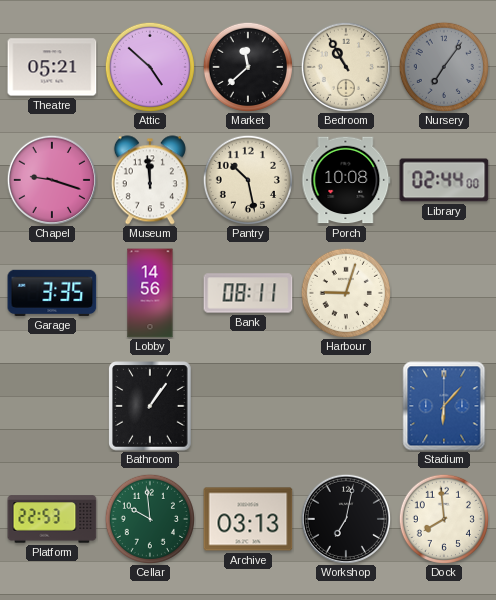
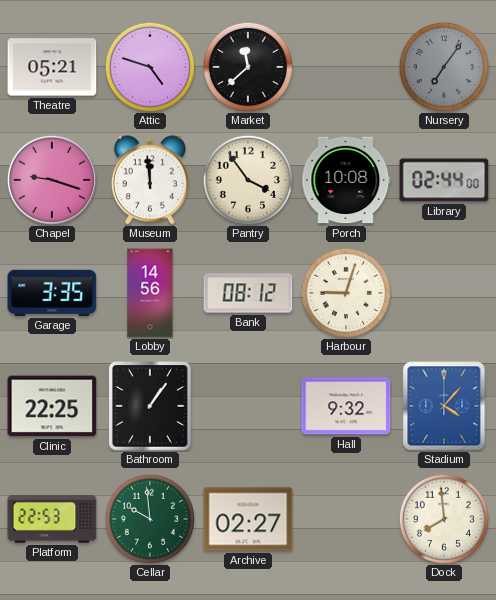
Attic: 4:52 -> 4:48 (150, 67)
Bedroom: 10:55 -> none (346, 67)
Pantry: 10:28 -> 3:54 (248, 180)
Bank: 08:11 -> 08:12 (248, 293)
Clinic: none -> 22:25 (52, 406)
Hall: none -> 9:32 (346, 406)
Stadium: 6:07 -> 4:07 (444, 406)
Archive: 03:13 -> 02:27 (248, 519)
Workshop: 7:02 -> none (346, 519)
